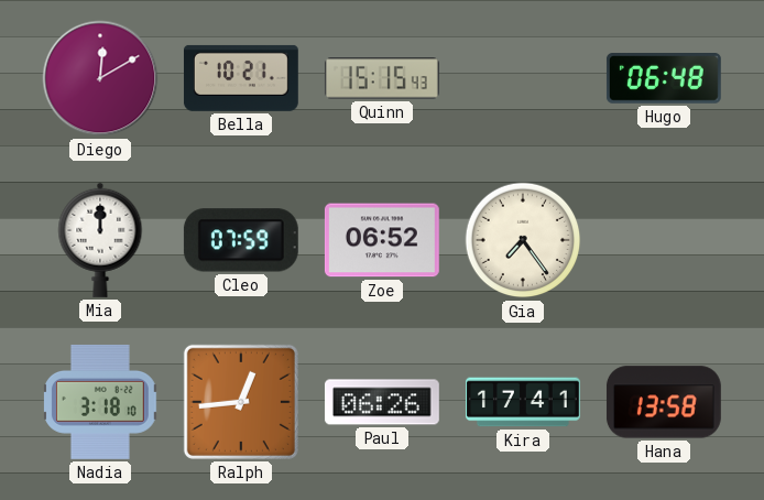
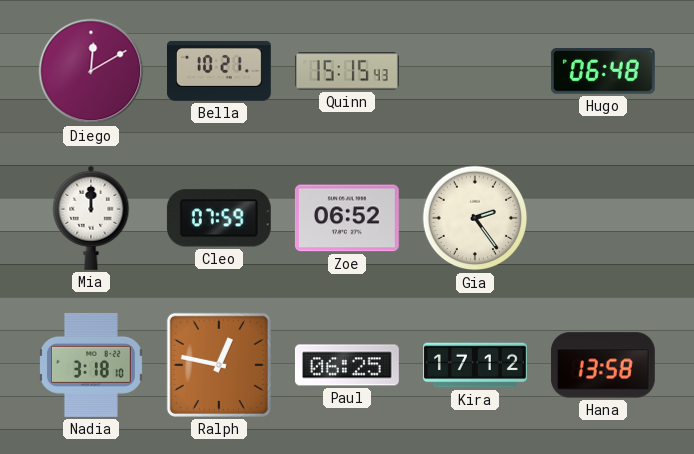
Gia: 7:24 -> 2:24 (475, 218)
Ralph: 12:44 -> 12:47 (219, 365)
Paul: 06:26 -> 06:25 (347, 365)
Kira: 17:41 -> 17:12 (475, 365)
